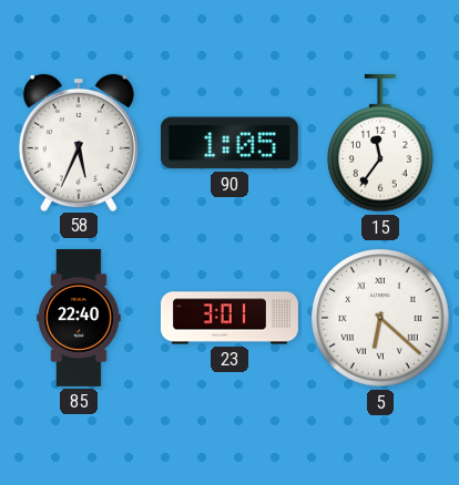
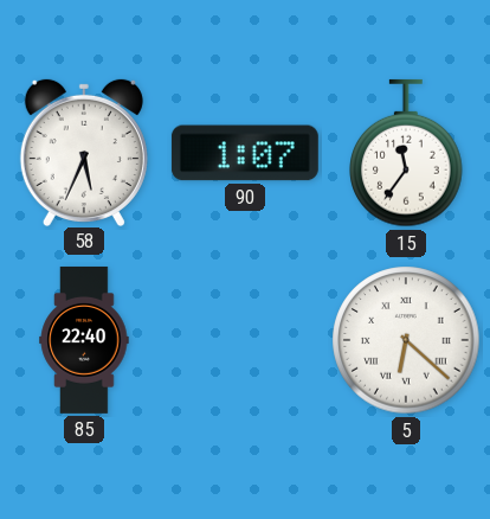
90: 1:05 -> 1:07 (245, 153)
23: 3:01 -> none (229, 318)
